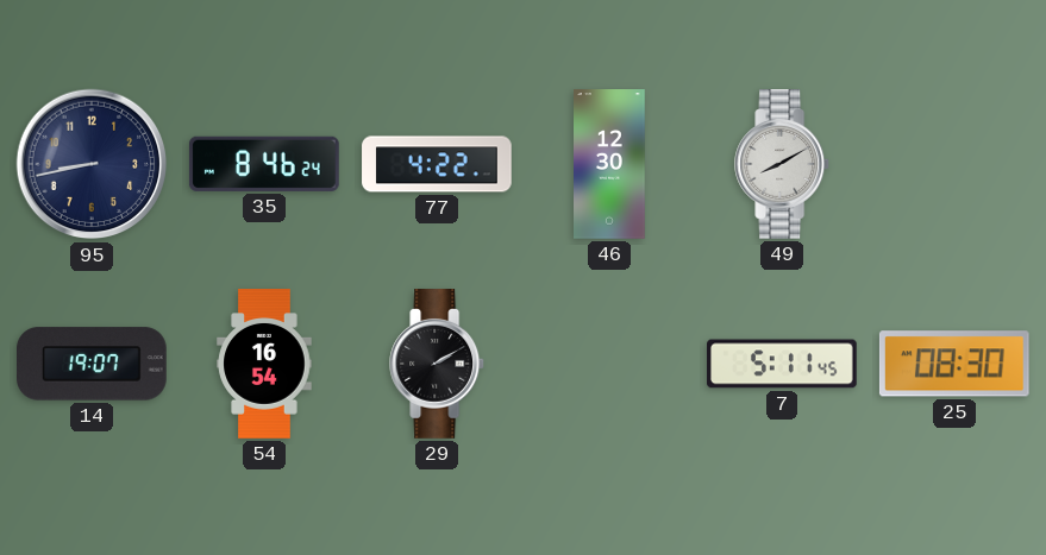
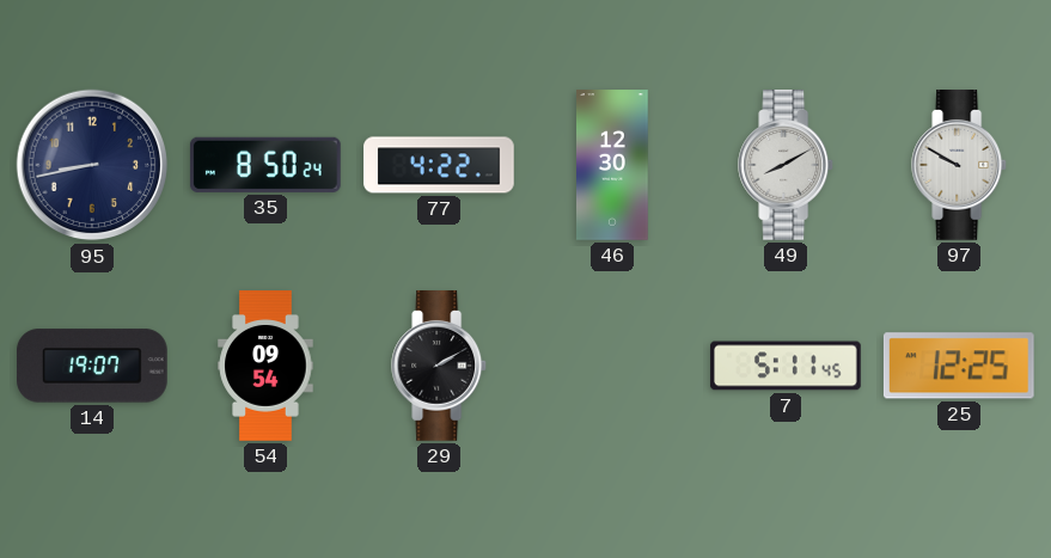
35: 8:46 -> 8:50 (265, 165)
97: none -> 9:50 (960, 166)
54: 16:54 -> 09:54 (265, 366)
25: 08:30 -> 12:25 (959, 366)
